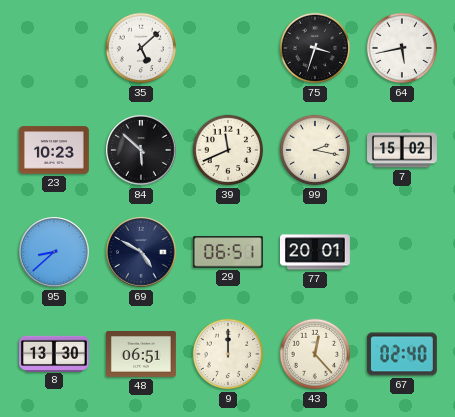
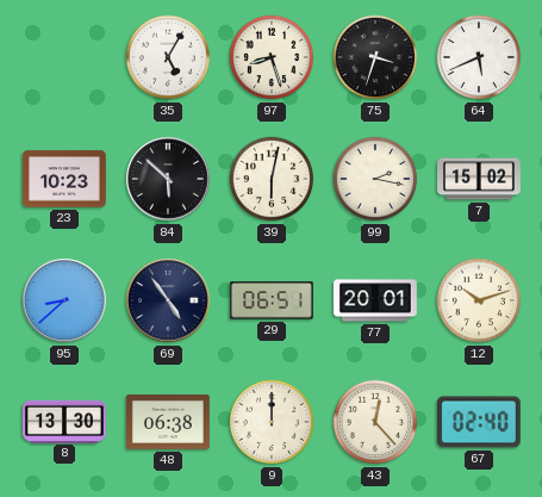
35: 5:08 -> 5:05 (168, 57)
97: none -> 8:27 (272, 57)
64: 5:43 -> 5:41 (479, 57)
39: 11:41 -> 6:02 (272, 179)
69: 4:50 -> 4:54 (168, 300)
12: none -> 10:12 (479, 300)
48: 06:51 -> 06:38 (169, 423)
